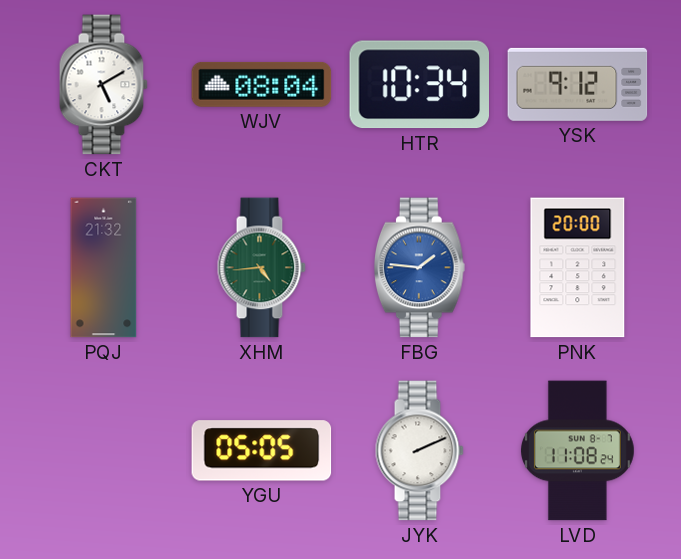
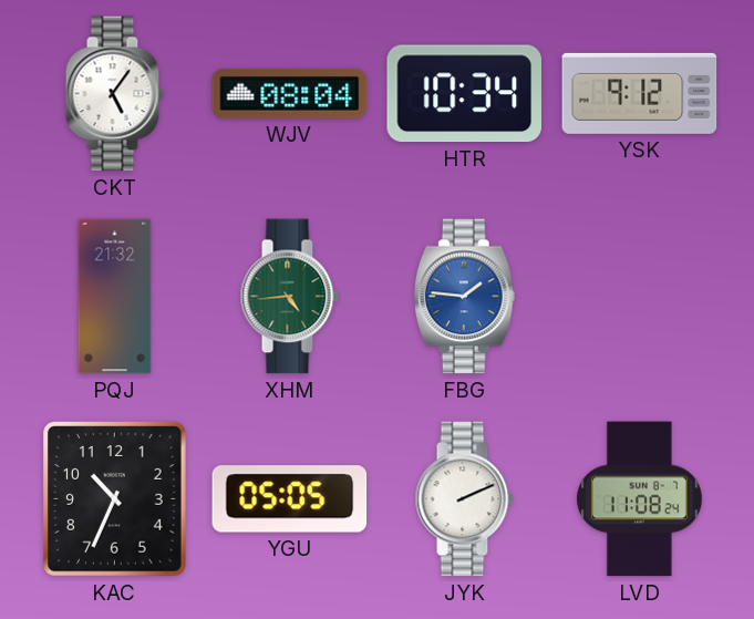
CKT: 5:10 -> 5:06 (114, 94)
PNK: 20:00 -> none (578, 268)
KAC: none -> 10:34 (115, 499)
